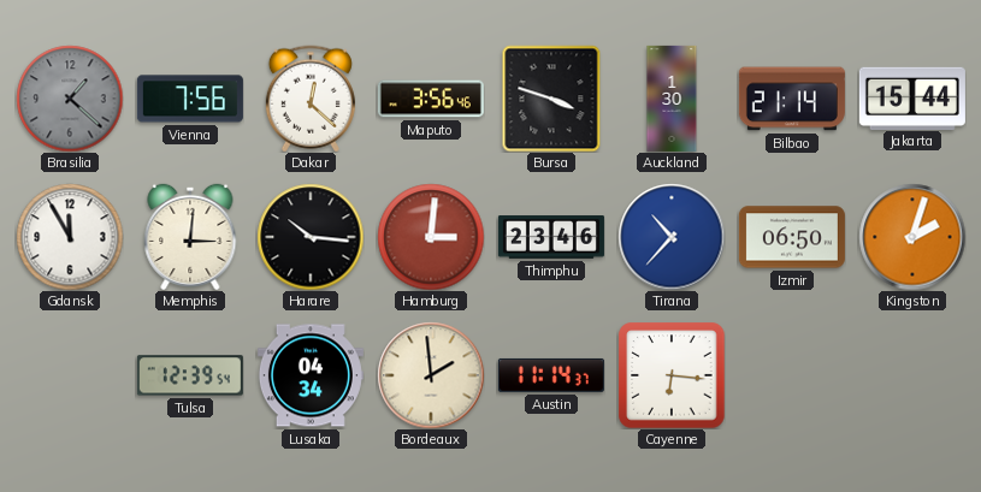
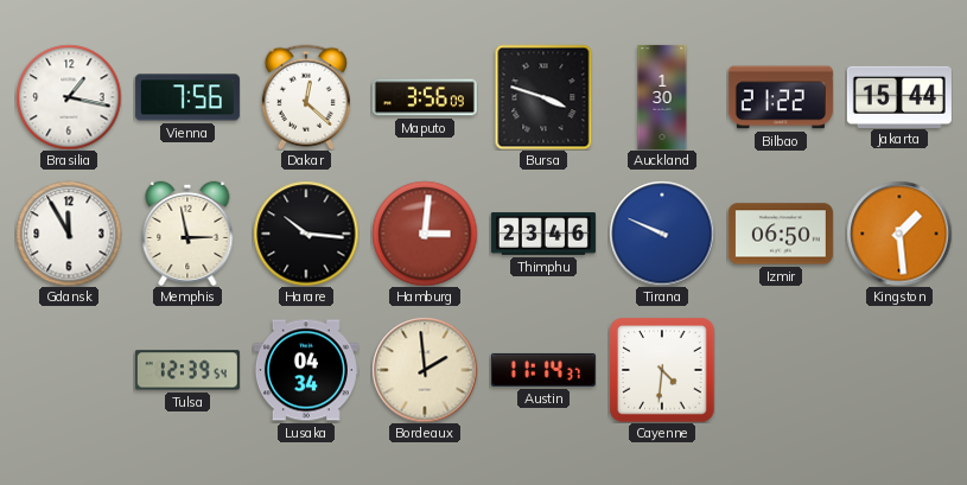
Brasilia: 1:22 -> 1:17 (69, 97)
Brasilia dial: grey -> white (69, 97)
Maputo: 3:56:46 -> 3:56:09 (425, 97)
Bilbao: 21:14 -> 21:22 (781, 97)
Memphis: 3:01 -> 2:58 (187, 232)
Tirana: 10:37 -> 9:49 (662, 234)
Kingston: 2:03 -> 1:29 (899, 234)
Cayenne: 6:16 -> 4:31 (662, 370)
